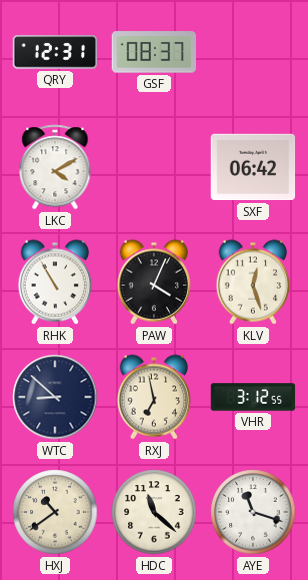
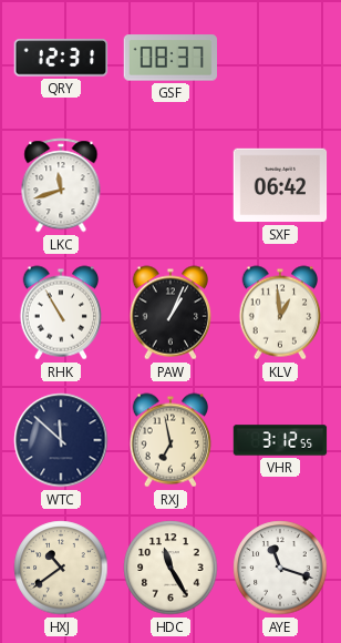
LKC: 4:10 -> 11:42 (61, 185)
PAW: 4:04 -> 1:04 (170, 313)
KLV: 12:27 -> 12:59 (280, 313)
WTC: 8:52 -> 11:52 (61, 440)
HDC: 11:22 -> 11:25 (170, 568)
